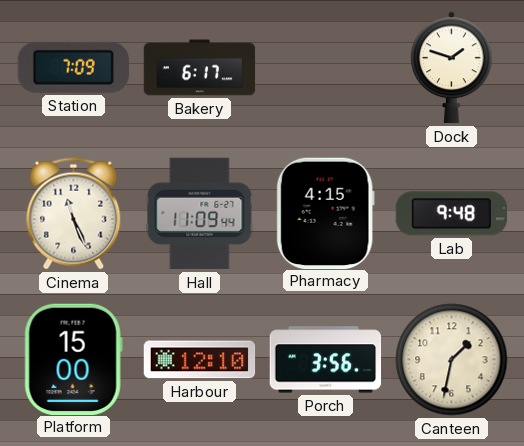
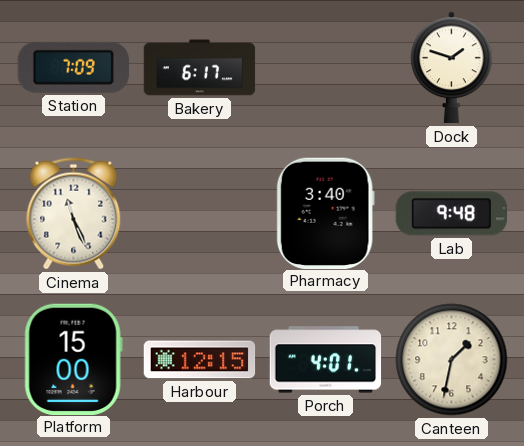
Hall: 11:09 -> none (200, 214)
Pharmacy: 4:15 -> 3:40 (325, 213)
Harbour: 12:10 -> 12:15 (200, 360)
Porch: 3:56 -> 4:01 (326, 360)
